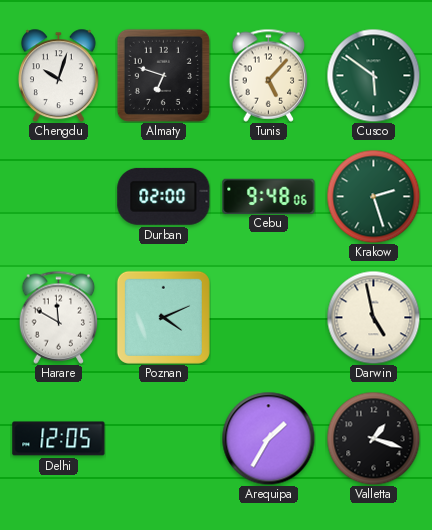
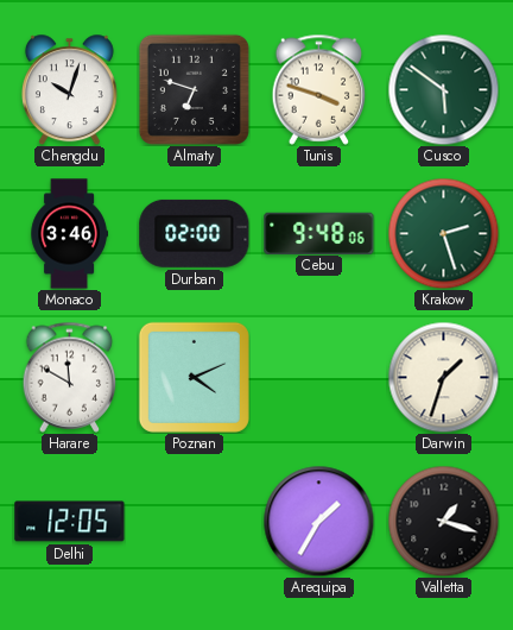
Tunis: 5:07 -> 3:48 (319, 89)
Monaco: none -> 3:46 (69, 234)
Darwin: 4:58 -> 1:33 (443, 377)
